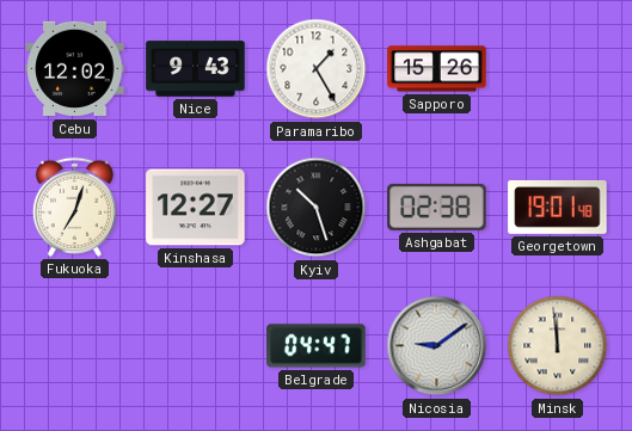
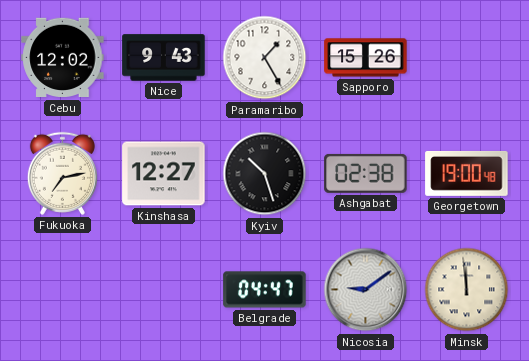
Fukuoka: 7:03 -> 7:13 (62, 173)
Georgetown: 19:01 -> 19:00 (467, 173)
